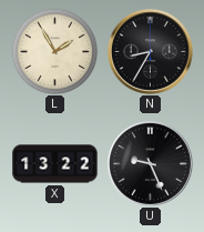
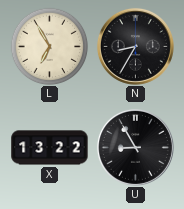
L: 1:55 -> 6:55 (49, 46)
U: 9:26 -> 8:55 (135, 147)
